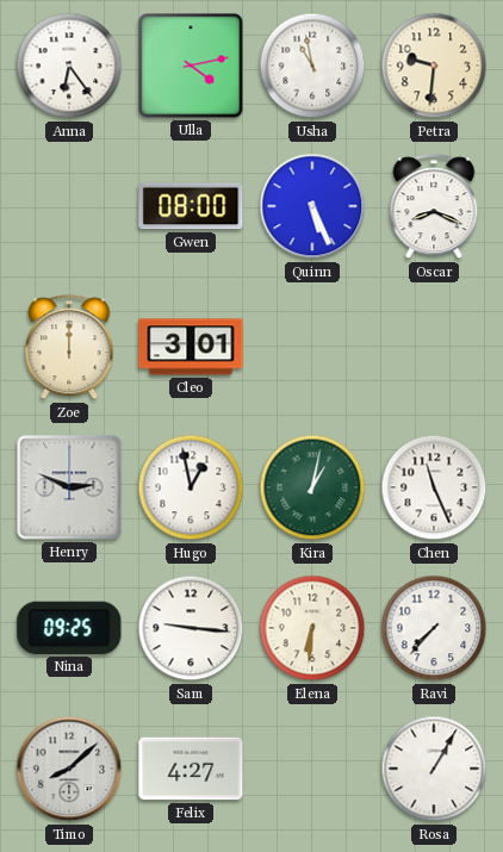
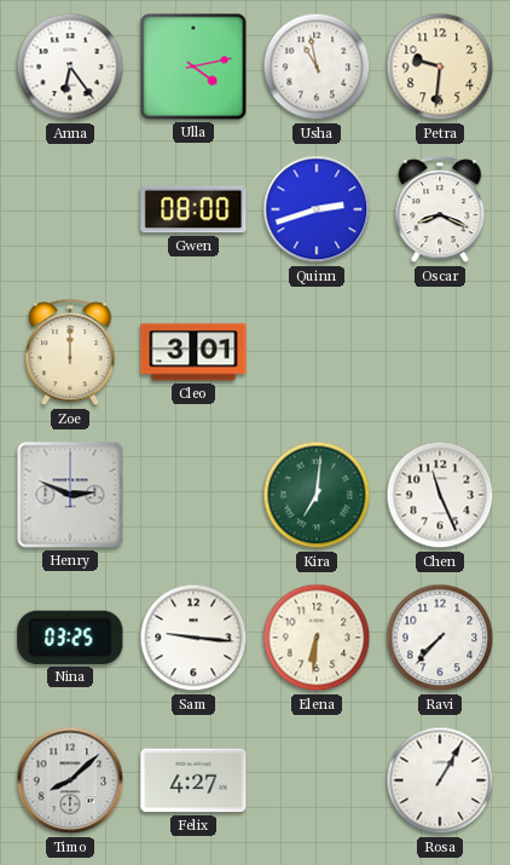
Quinn: 5:26 -> 2:42 (317, 209)
Hugo: 12:58 -> none (191, 487)
Kira: 1:02 -> 7:01 (317, 495)
Nina: 09:25 -> 03:25 (70, 638)
